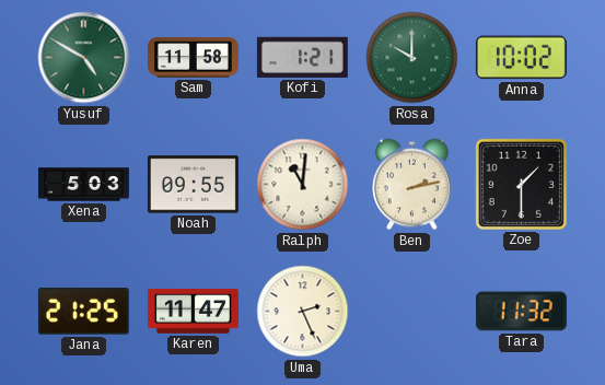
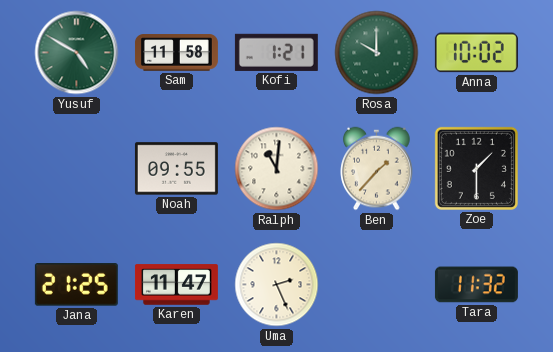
Xena: 5:03 -> none (83, 185)
Ben: 2:13 -> 1:37 (377, 169)
